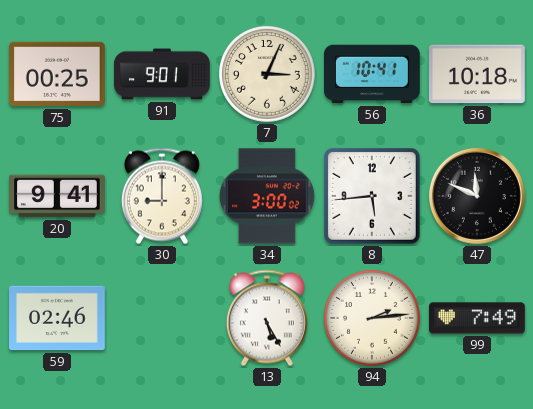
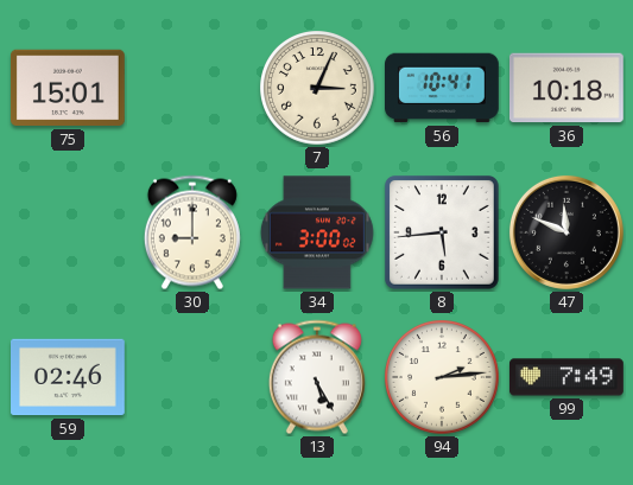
75: 00:25 -> 15:01 (68, 88)
91: 9:01 -> none (162, 74)
20: 9:41 -> none (58, 196)
